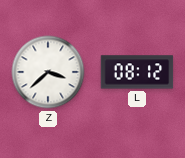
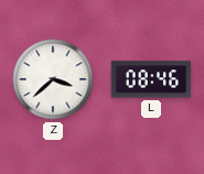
L: 08:12 -> 08:46 (151, 79)
